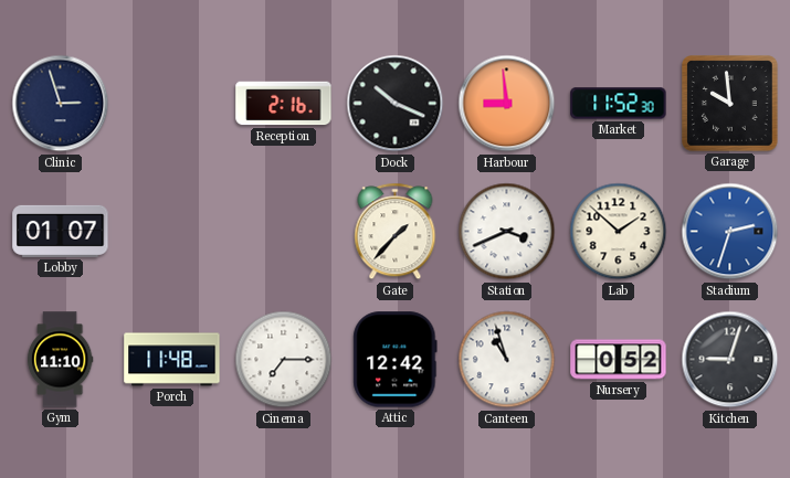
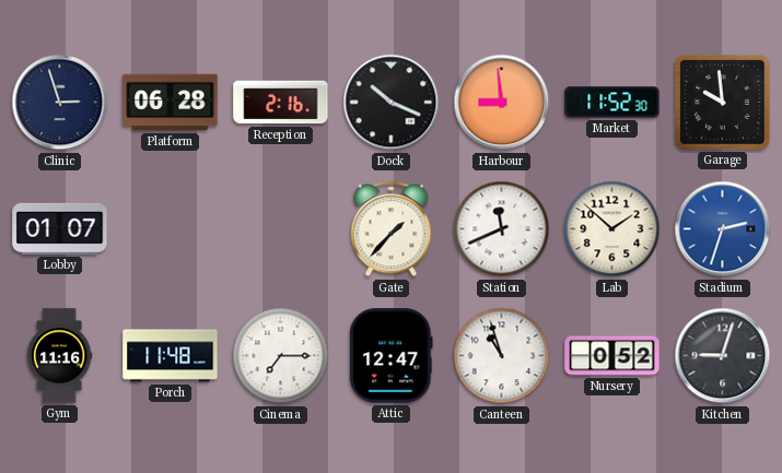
Platform: none -> 06:28 (171, 103)
Station: 3:41 -> 11:41 (502, 229)
Gym: 11:10 -> 11:16 (59, 356)
Attic: 12:42 -> 12:47 (392, 356)
